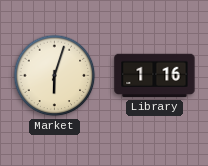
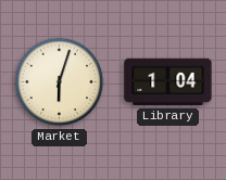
Library: 1:16 -> 1:04 (168, 82)
